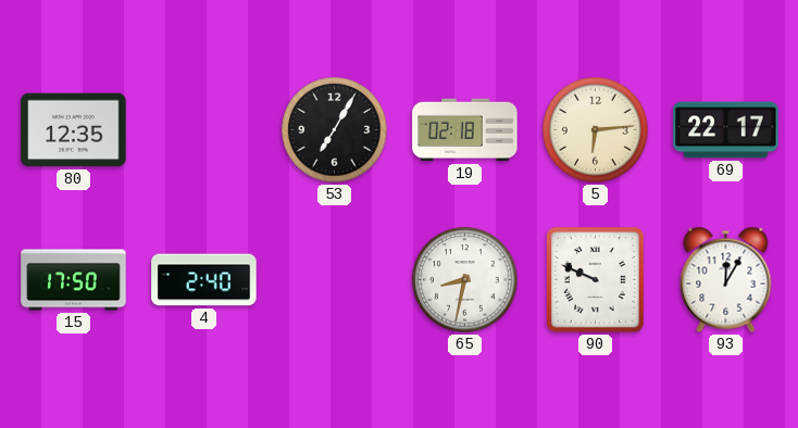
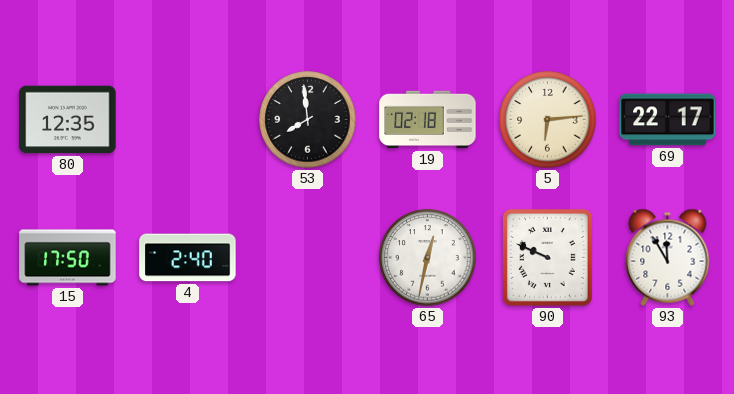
53: 7:05 -> 7:59 (308, 120)
65: 8:32 -> 12:32 (428, 258)
93: 12:05 -> 11:55 (668, 257)
